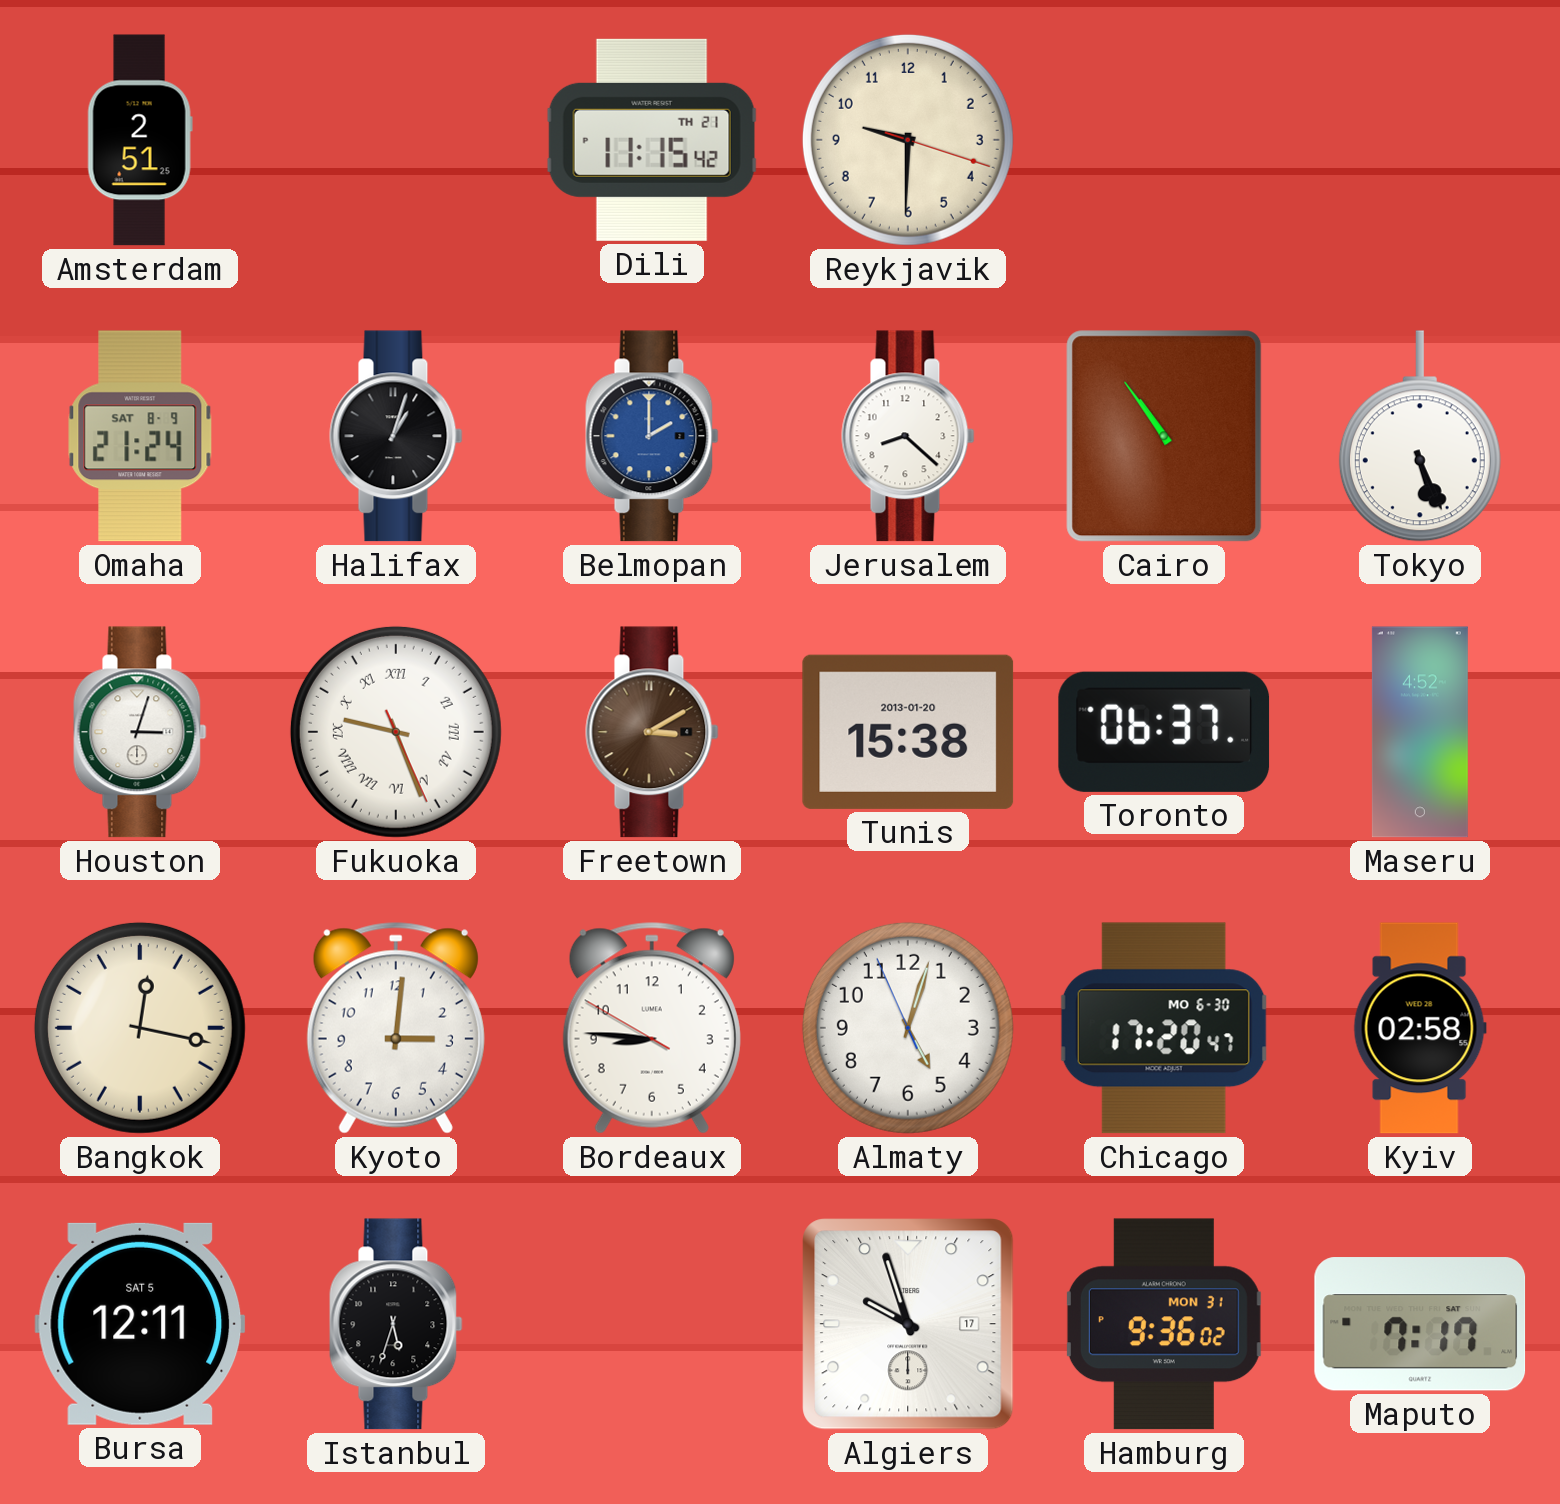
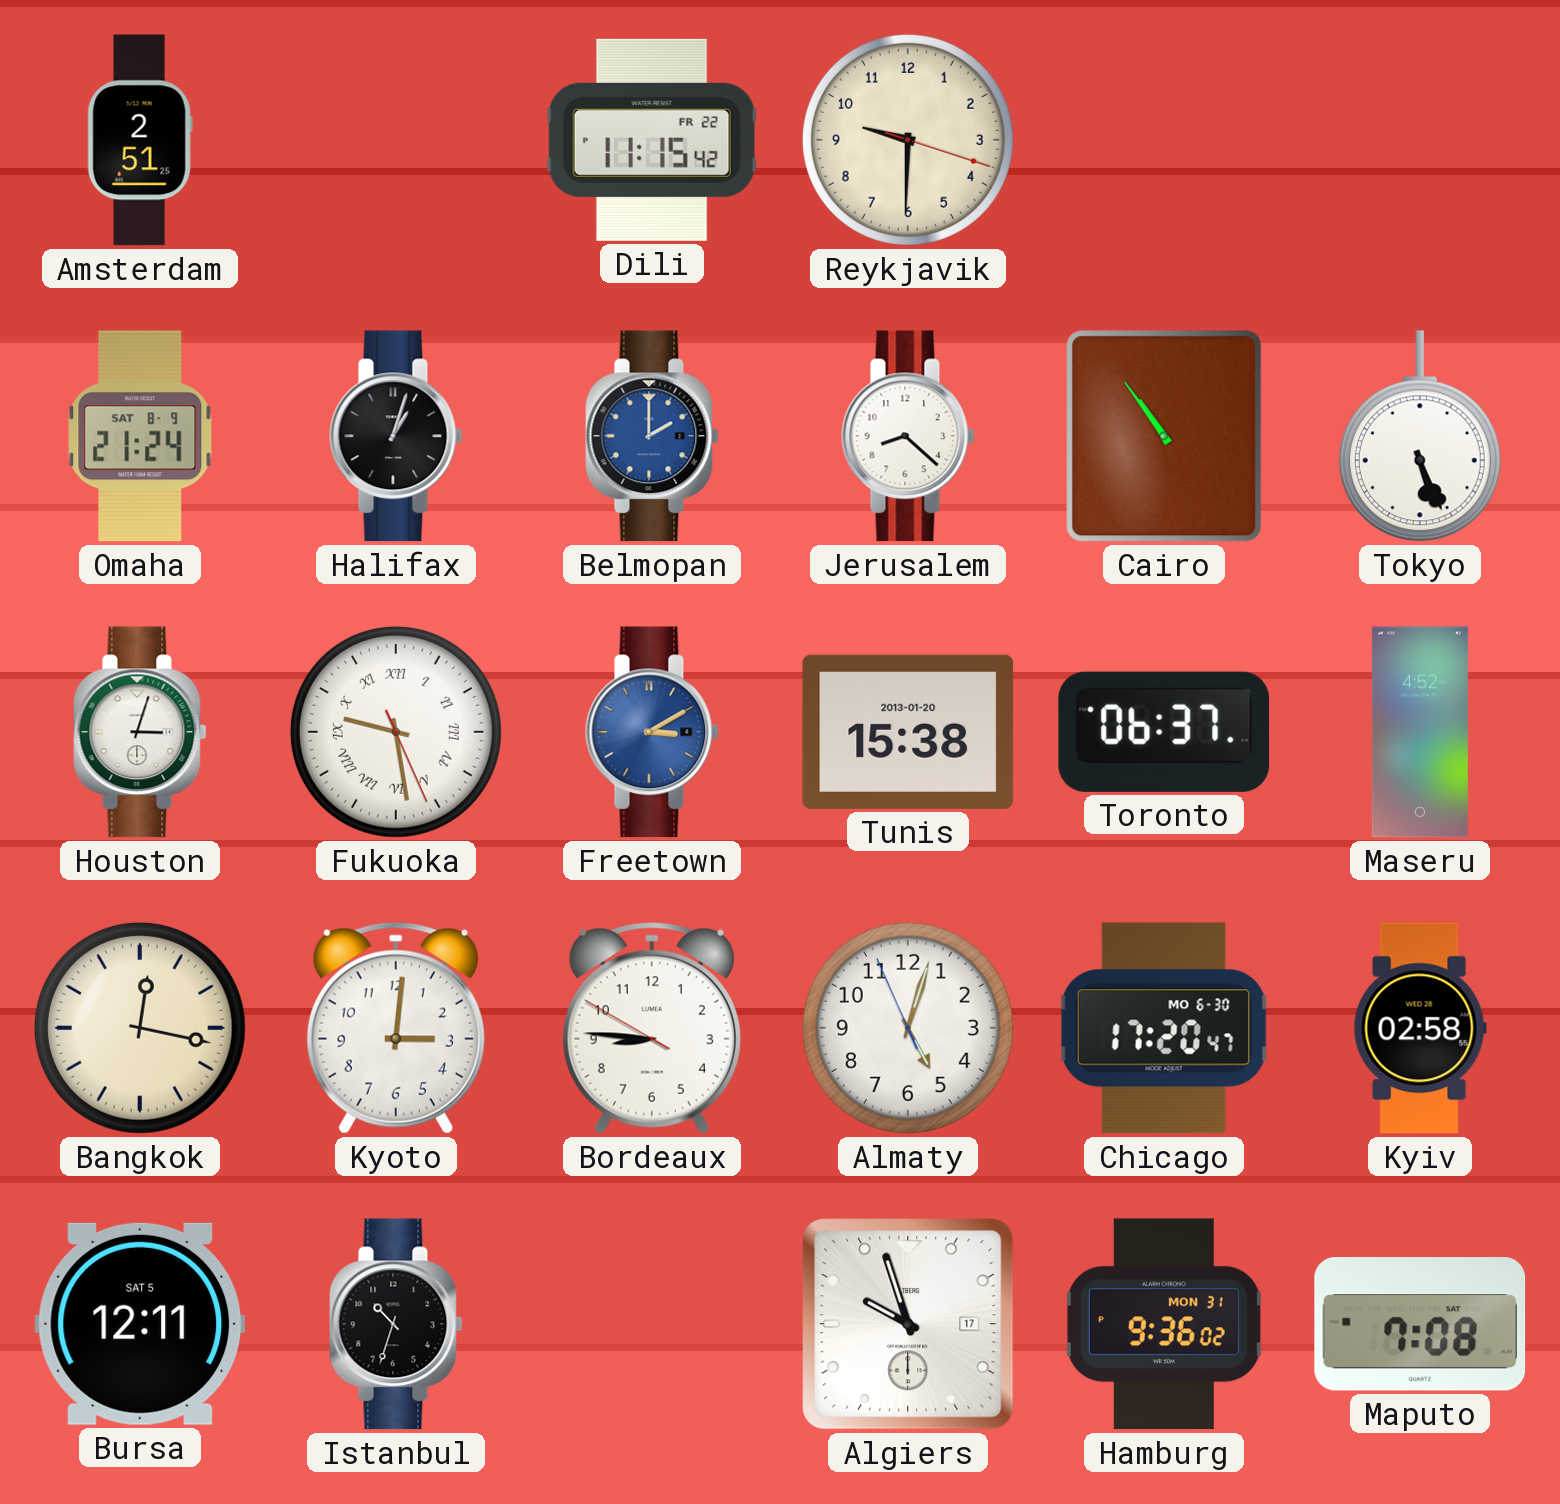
Dili date: TH 21 -> FR 22 (652, 140)
Fukuoka: 9:26 -> 9:28 (396, 732)
Freetown dial: brown -> blue (652, 732)
Istanbul: 5:33 -> 10:33 (396, 1324)
Maputo: 7:17 -> 7:08 (1420, 1324)
